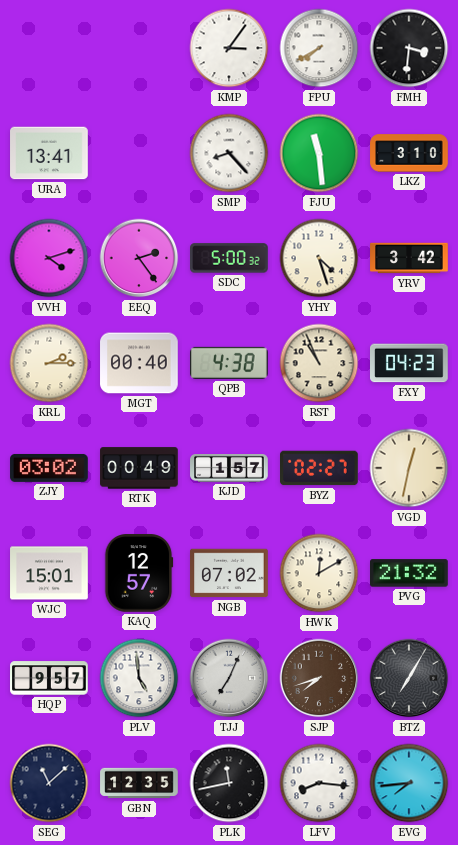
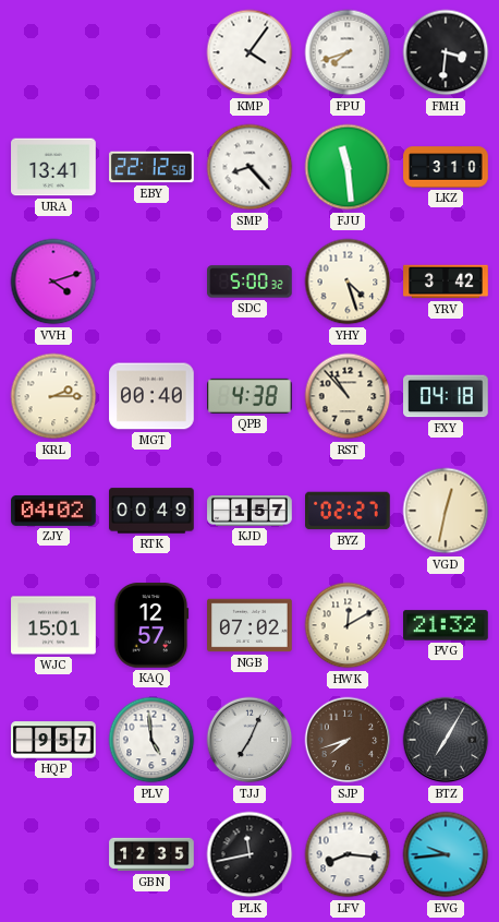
KMP: 3:06 -> 4:06 (249, 52)
FPU: 7:40 -> 7:42 (348, 52)
EBY: none -> 22:12 (151, 167)
EEQ: 2:24 -> none (139, 258)
RST: 10:56 -> 10:53 (348, 396)
FXY: 04:23 -> 04:18 (447, 396)
ZJY: 03:02 -> 04:02 (53, 511)
SEG: 11:08 -> none (49, 783)
EVG: 7:44 -> 9:44 (446, 854)
